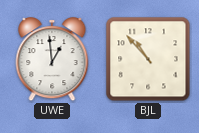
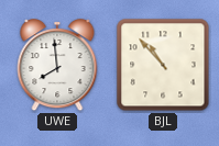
UWE: 12:59 -> 7:59 (57, 66)
